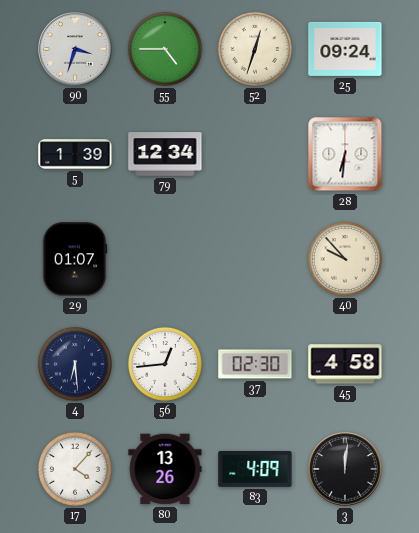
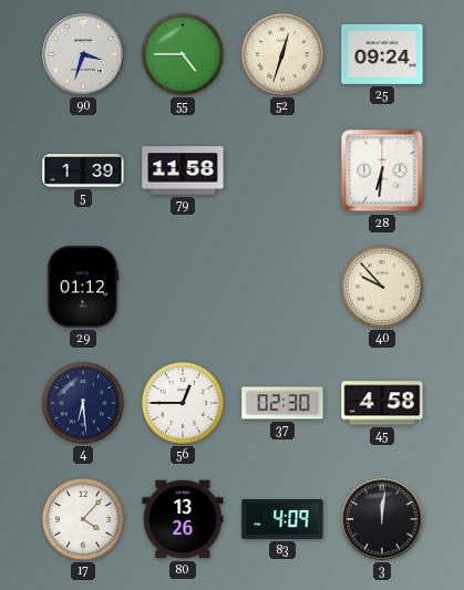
79: 12:34 -> 11:58 (183, 170)
29: 01:07 -> 01:12 (83, 287)
56: 12:44 -> 12:45 (183, 403)
